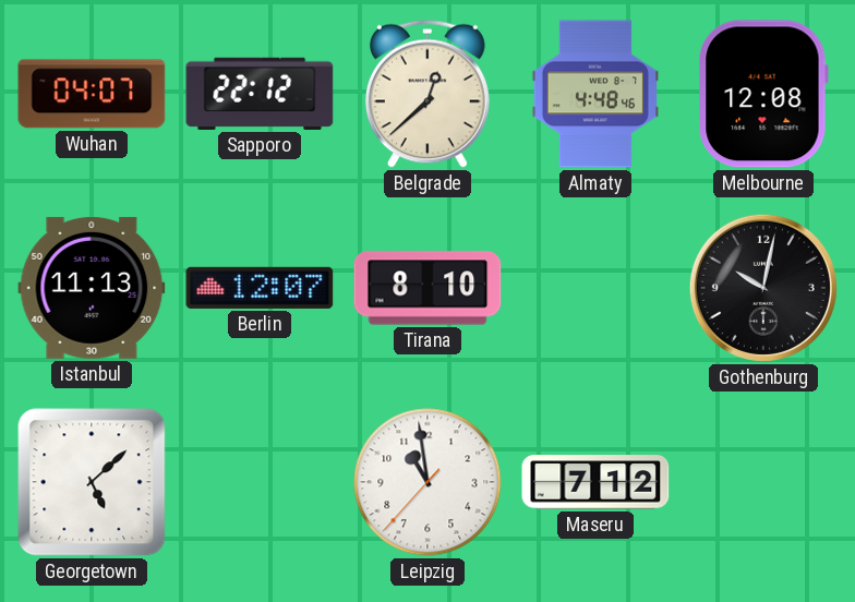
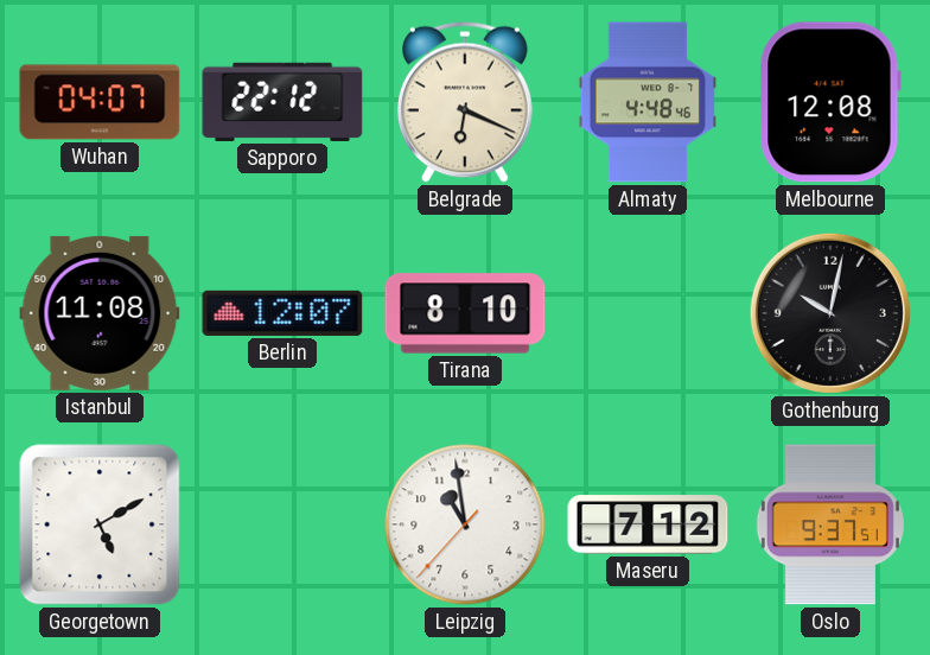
Belgrade: 12:38 -> 6:19 (466, 102)
Istanbul: 11:13 -> 11:08 (100, 313)
Georgetown: 5:08 -> 5:10 (100, 524)
Oslo: none -> 9:37 (830, 524)
